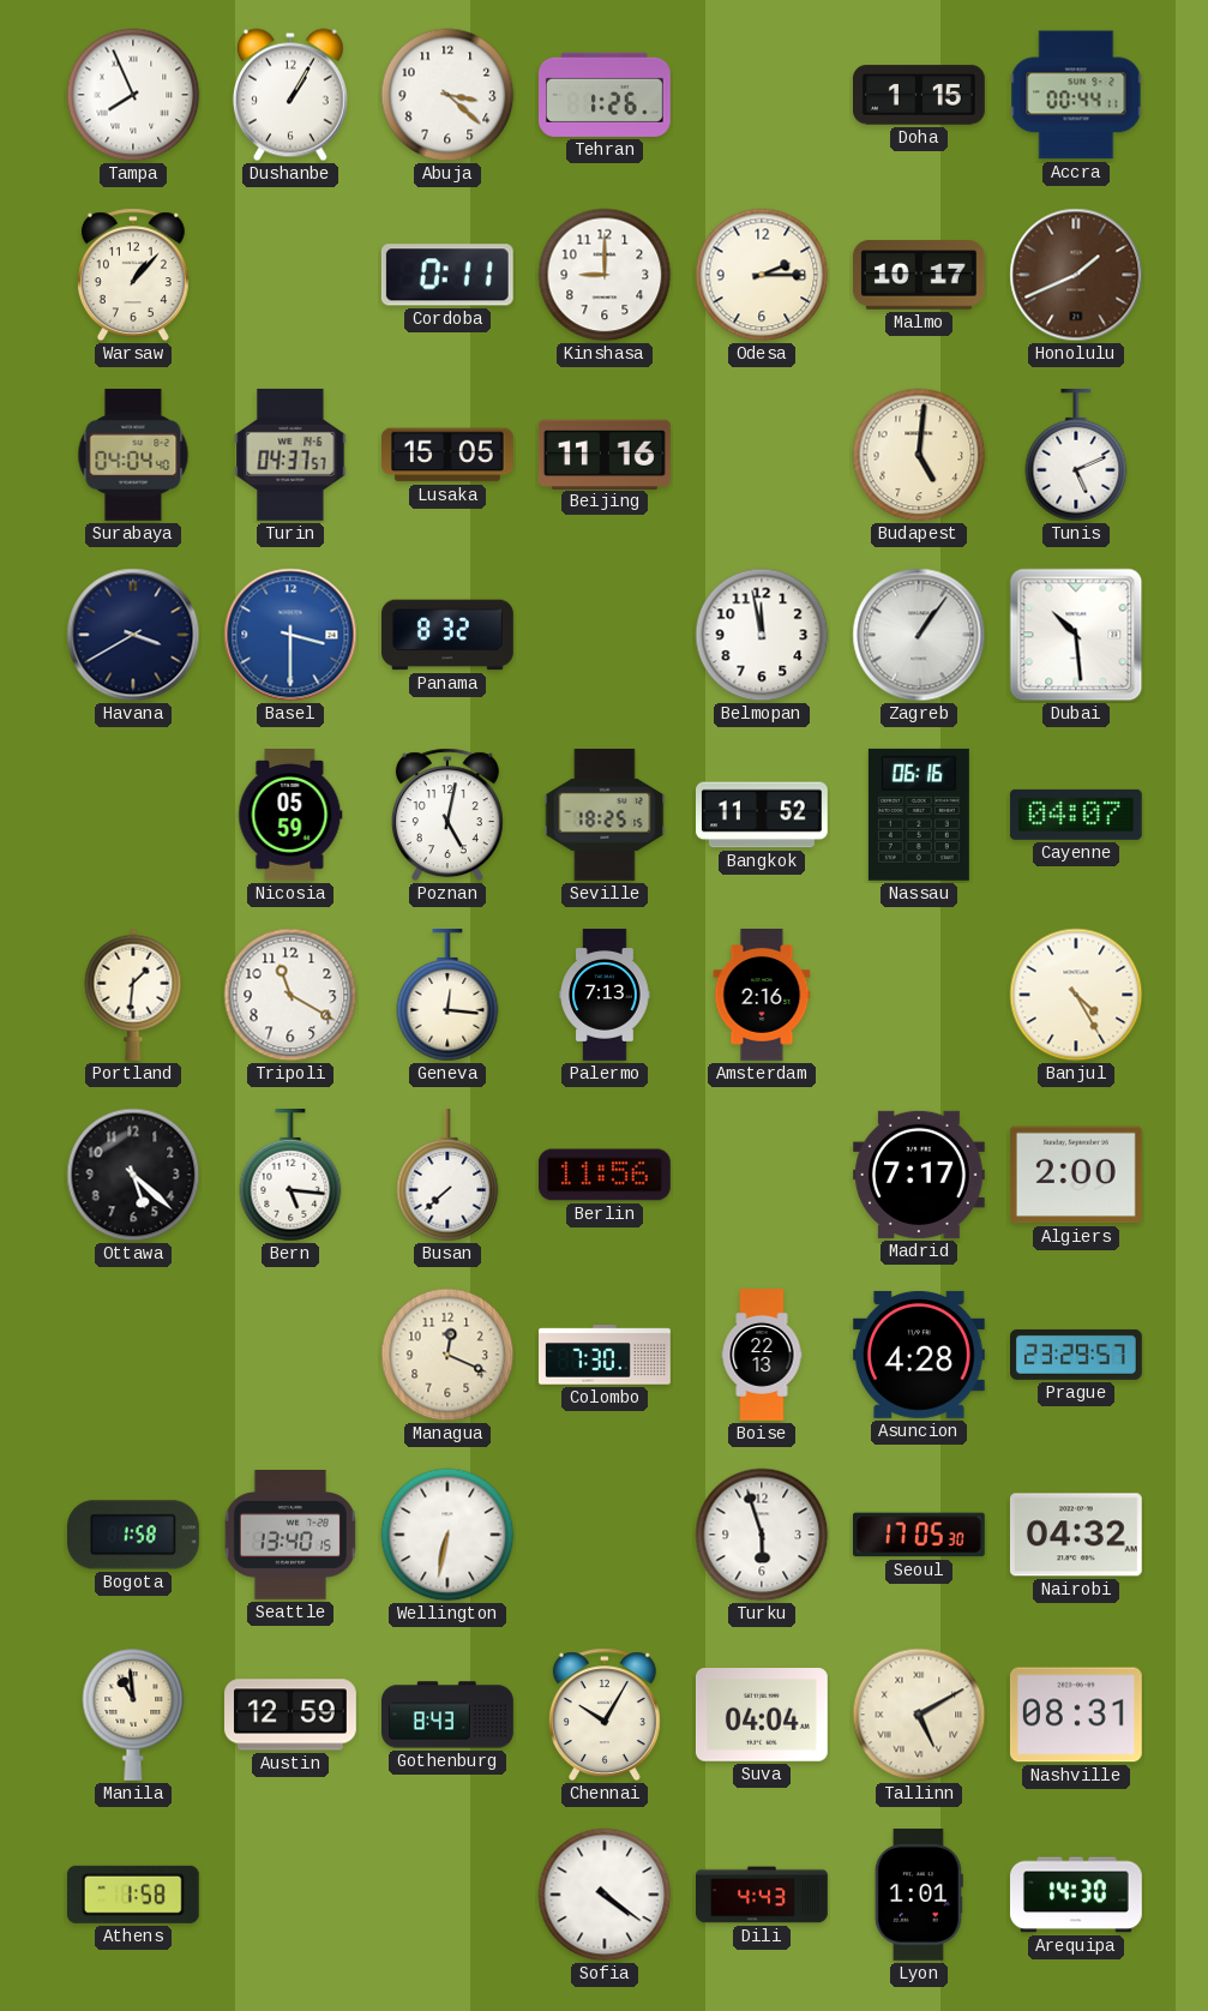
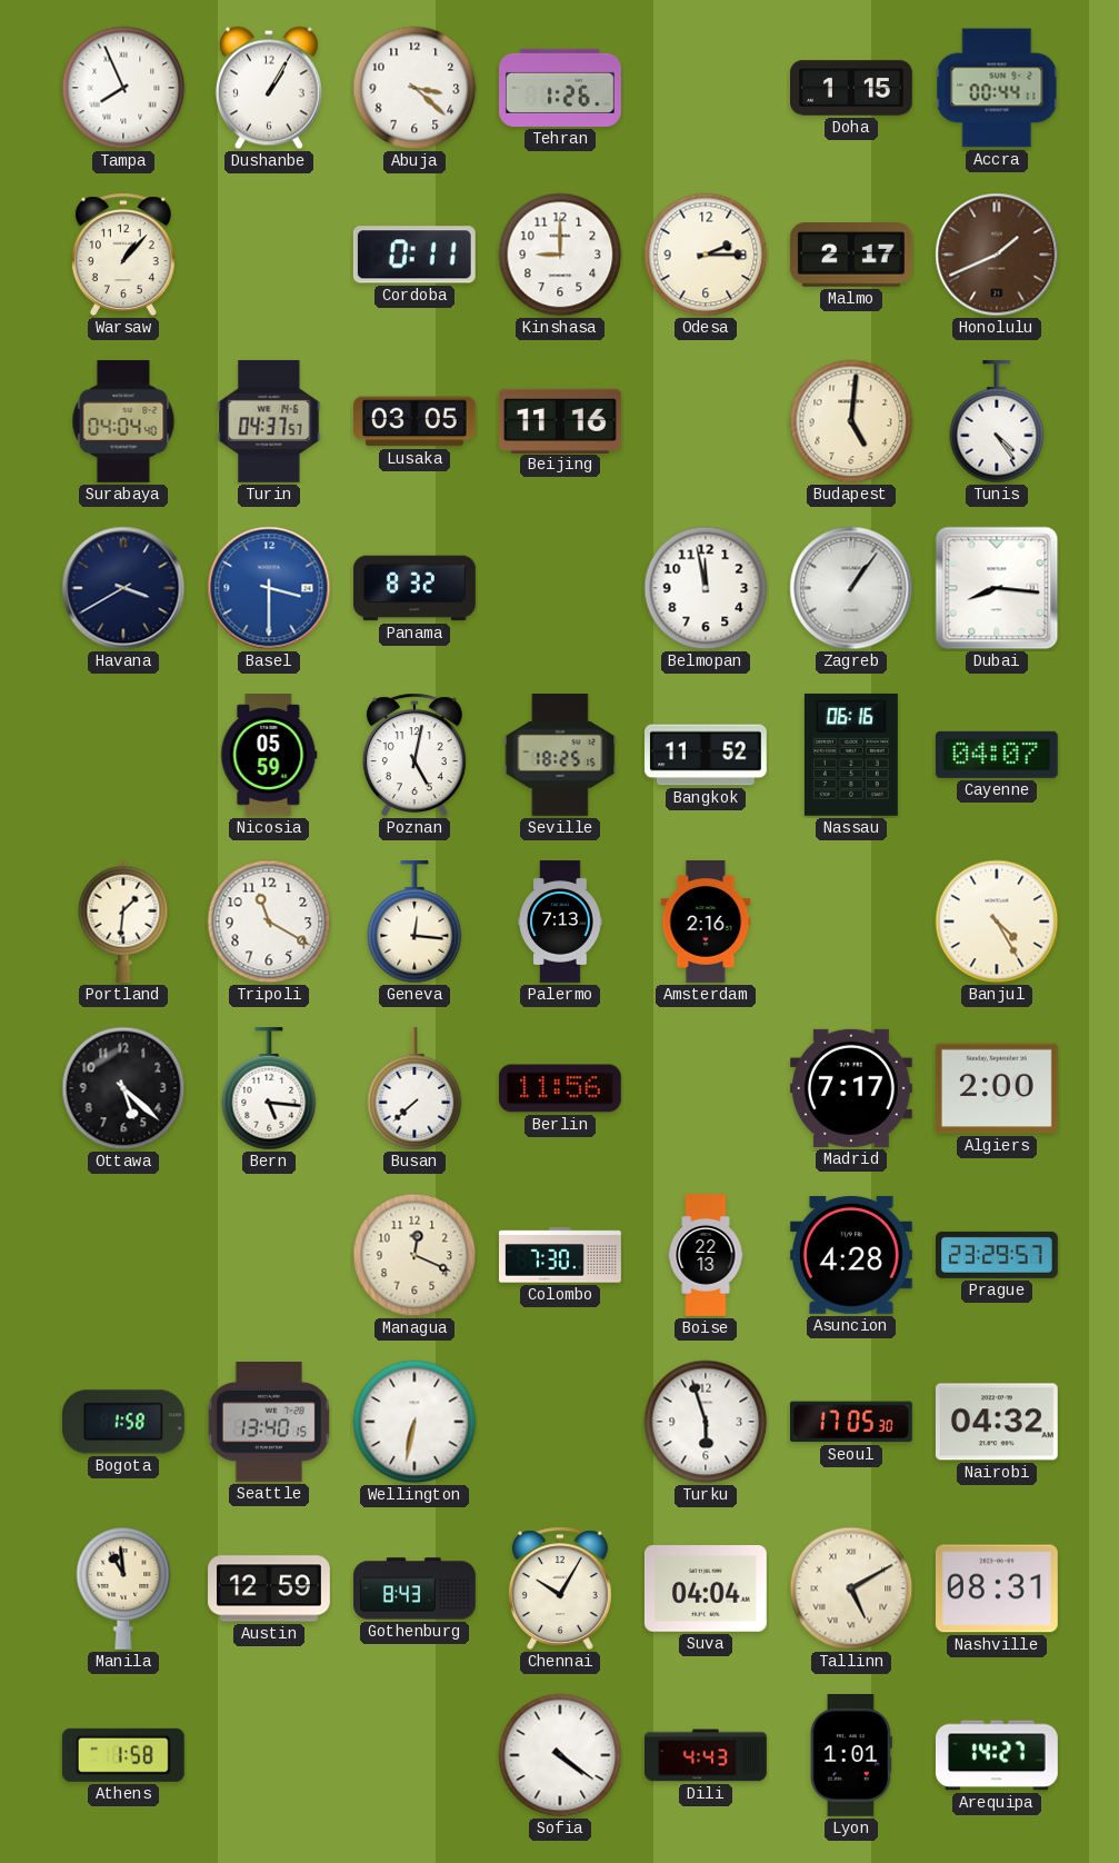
Malmo: 10:17 -> 2:17 (851, 255)
Lusaka: 15:05 -> 03:05 (416, 421)
Tunis: 5:11 -> 4:24 (997, 422)
Dubai: 10:29 -> 8:16 (997, 588)
Arequipa: 14:30 -> 14:27 (998, 1755)
